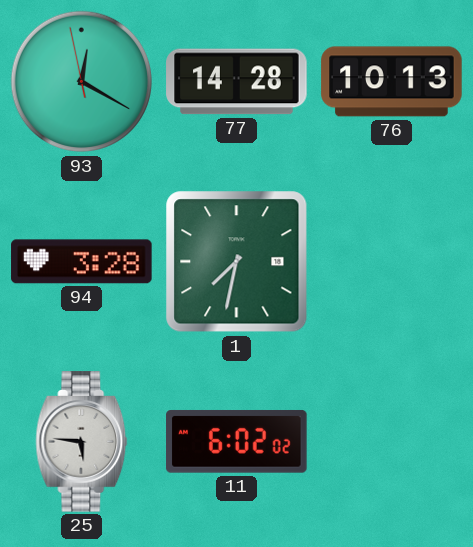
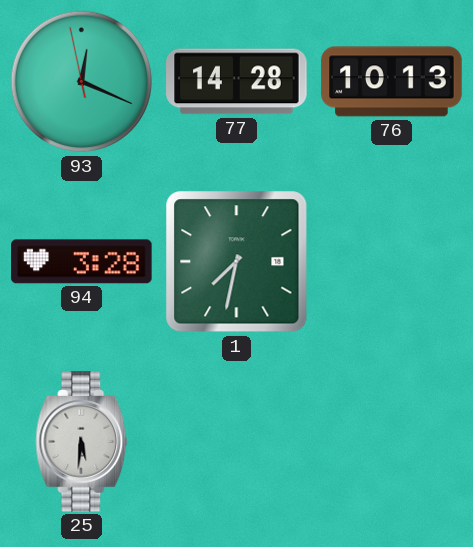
93: 12:19 -> 12:18 (82, 82)
25: 5:46 -> 5:31 (82, 442)
11: 6:02 -> none (237, 442)
